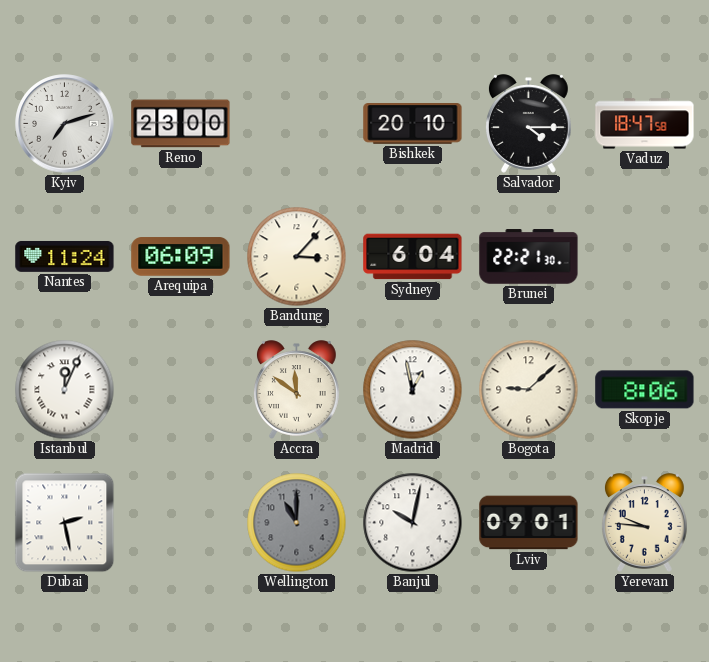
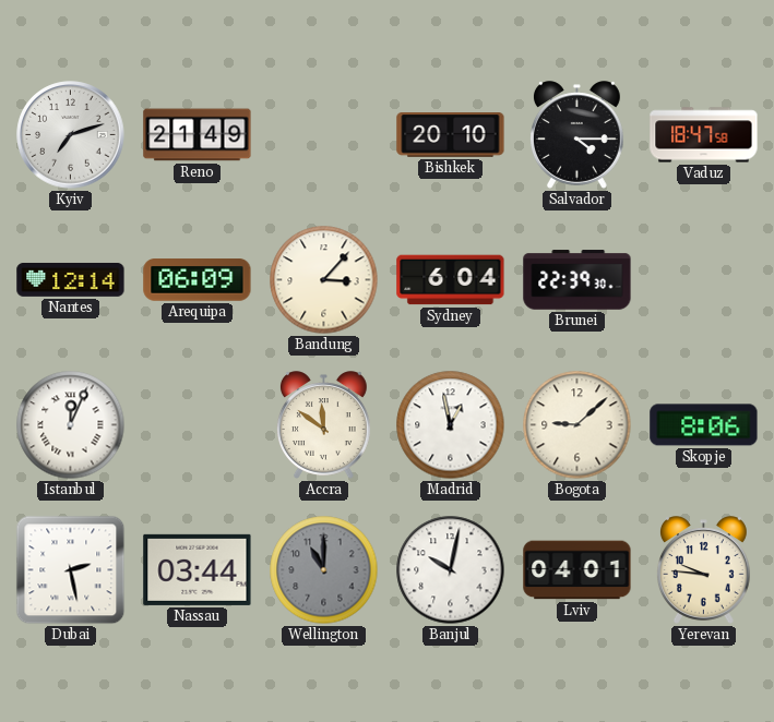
Reno: 23:00 -> 21:49 (198, 135)
Nantes: 11:24 -> 12:14 (71, 279)
Brunei: 22:21 -> 22:39 (577, 280)
Nassau: none -> 03:44 (198, 569)
Lviv: 09:01 -> 04:01 (577, 570)
